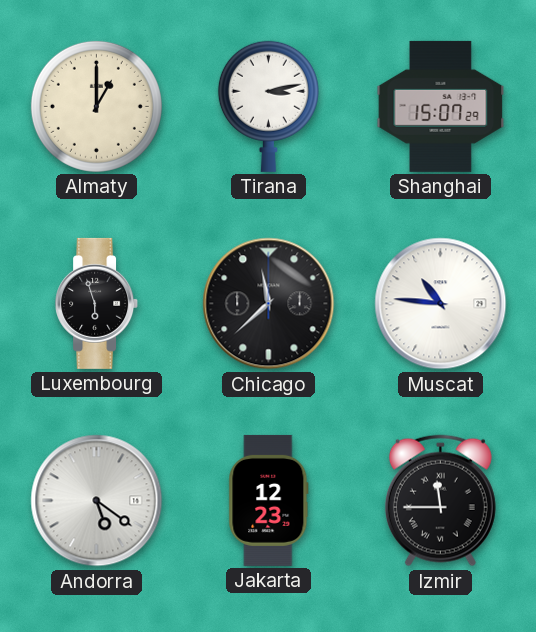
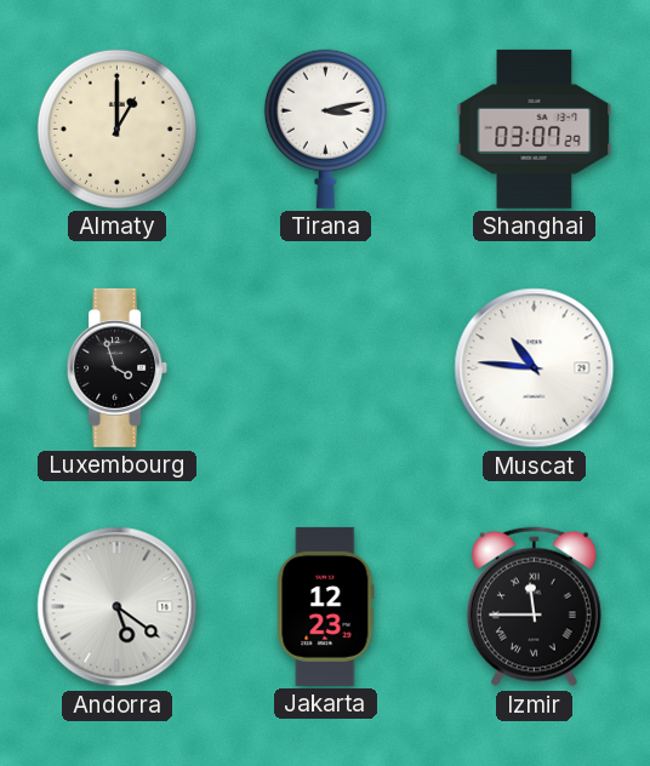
Shanghai: 15:07 -> 03:07 (535, 128)
Luxembourg: 5:57 -> 3:57 (118, 367)
Chicago: 11:38 -> none (269, 304)
